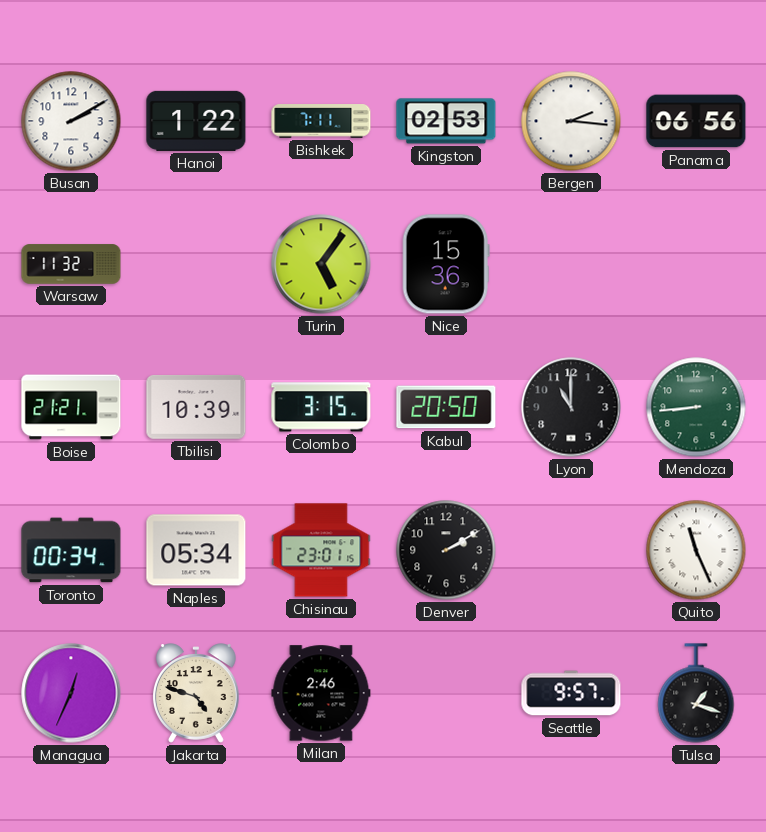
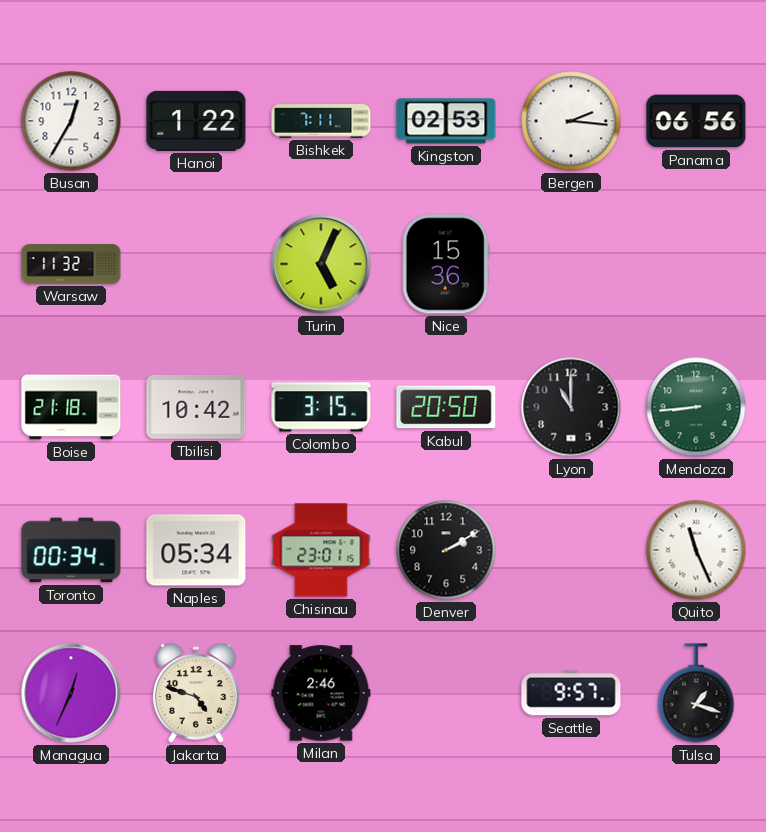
Busan: 2:10 -> 12:35 (71, 121)
Turin: 5:06 -> 5:04 (321, 264)
Boise: 21:21 -> 21:18 (71, 407)
Tbilisi: 10:39 -> 10:42 (196, 407)
